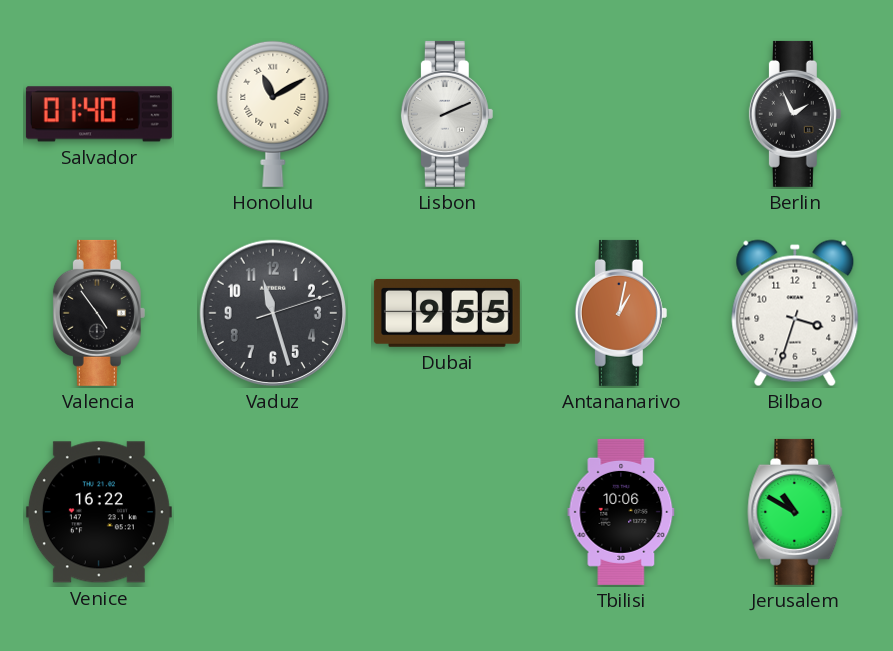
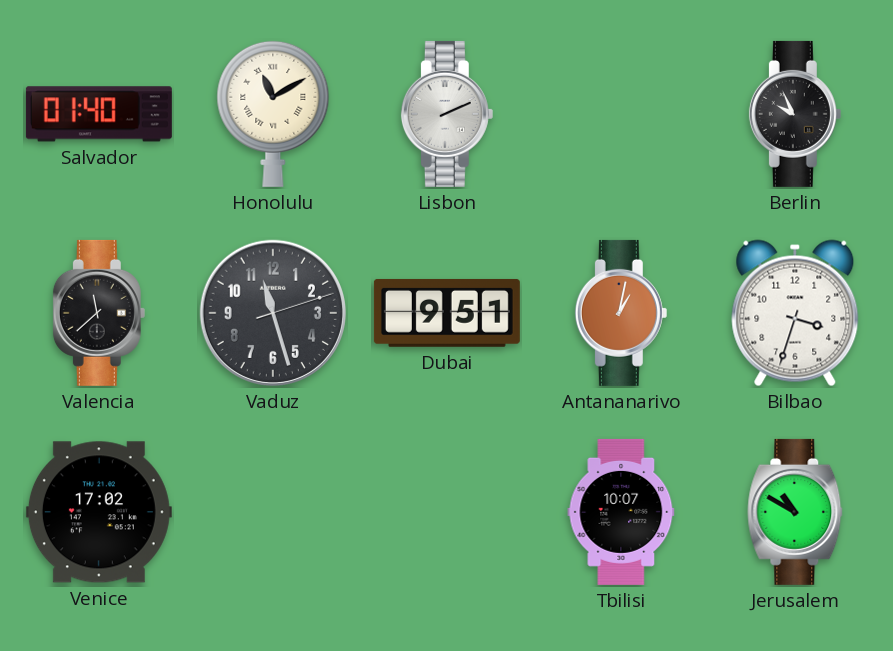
Berlin: 1:56 -> 9:56 (795, 114)
Valencia: 4:54 -> 11:38 (99, 313)
Dubai: 9:55 -> 9:51 (447, 313)
Venice: 16:22 -> 17:02 (99, 512)
Tbilisi: 10:06 -> 10:07 (621, 512)
